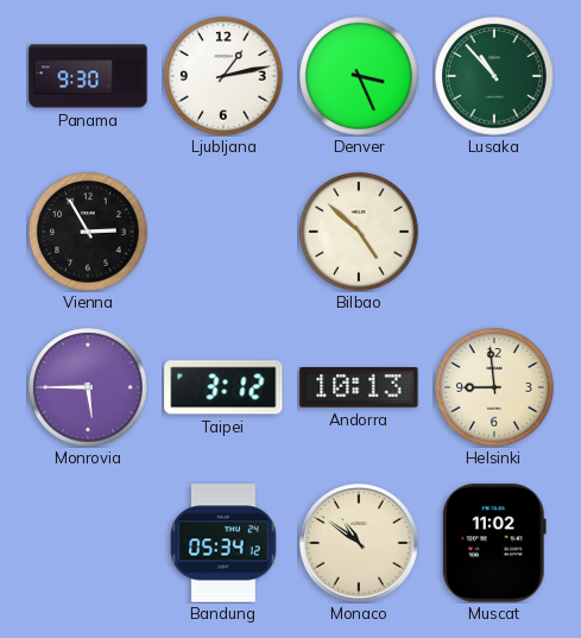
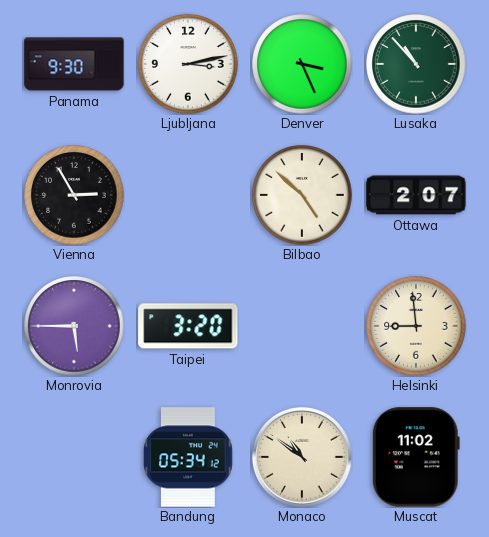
Ljubljana: 1:13 -> 3:13 (188, 64)
Ottawa: none -> 2:07 (416, 195)
Taipei: 3:12 -> 3:20 (188, 326)
Andorra: 10:13 -> none (359, 387)
